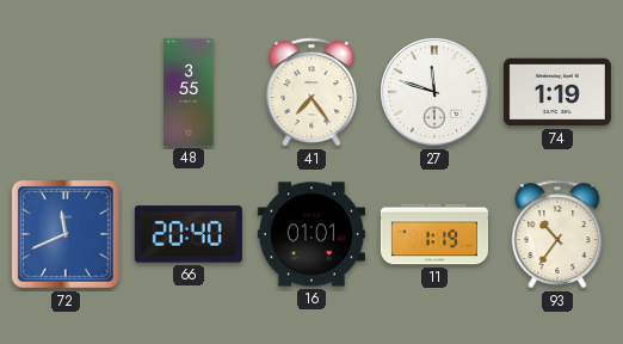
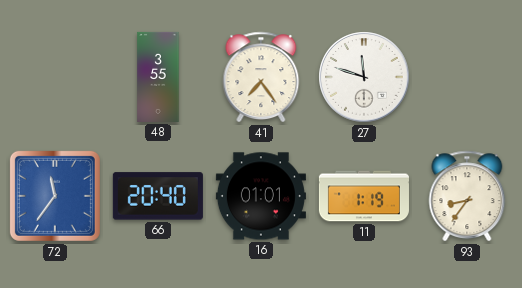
74: 1:19 -> none (557, 92)
72: 11:41 -> 11:36 (55, 196)
93: 10:36 -> 8:36 (467, 196)
